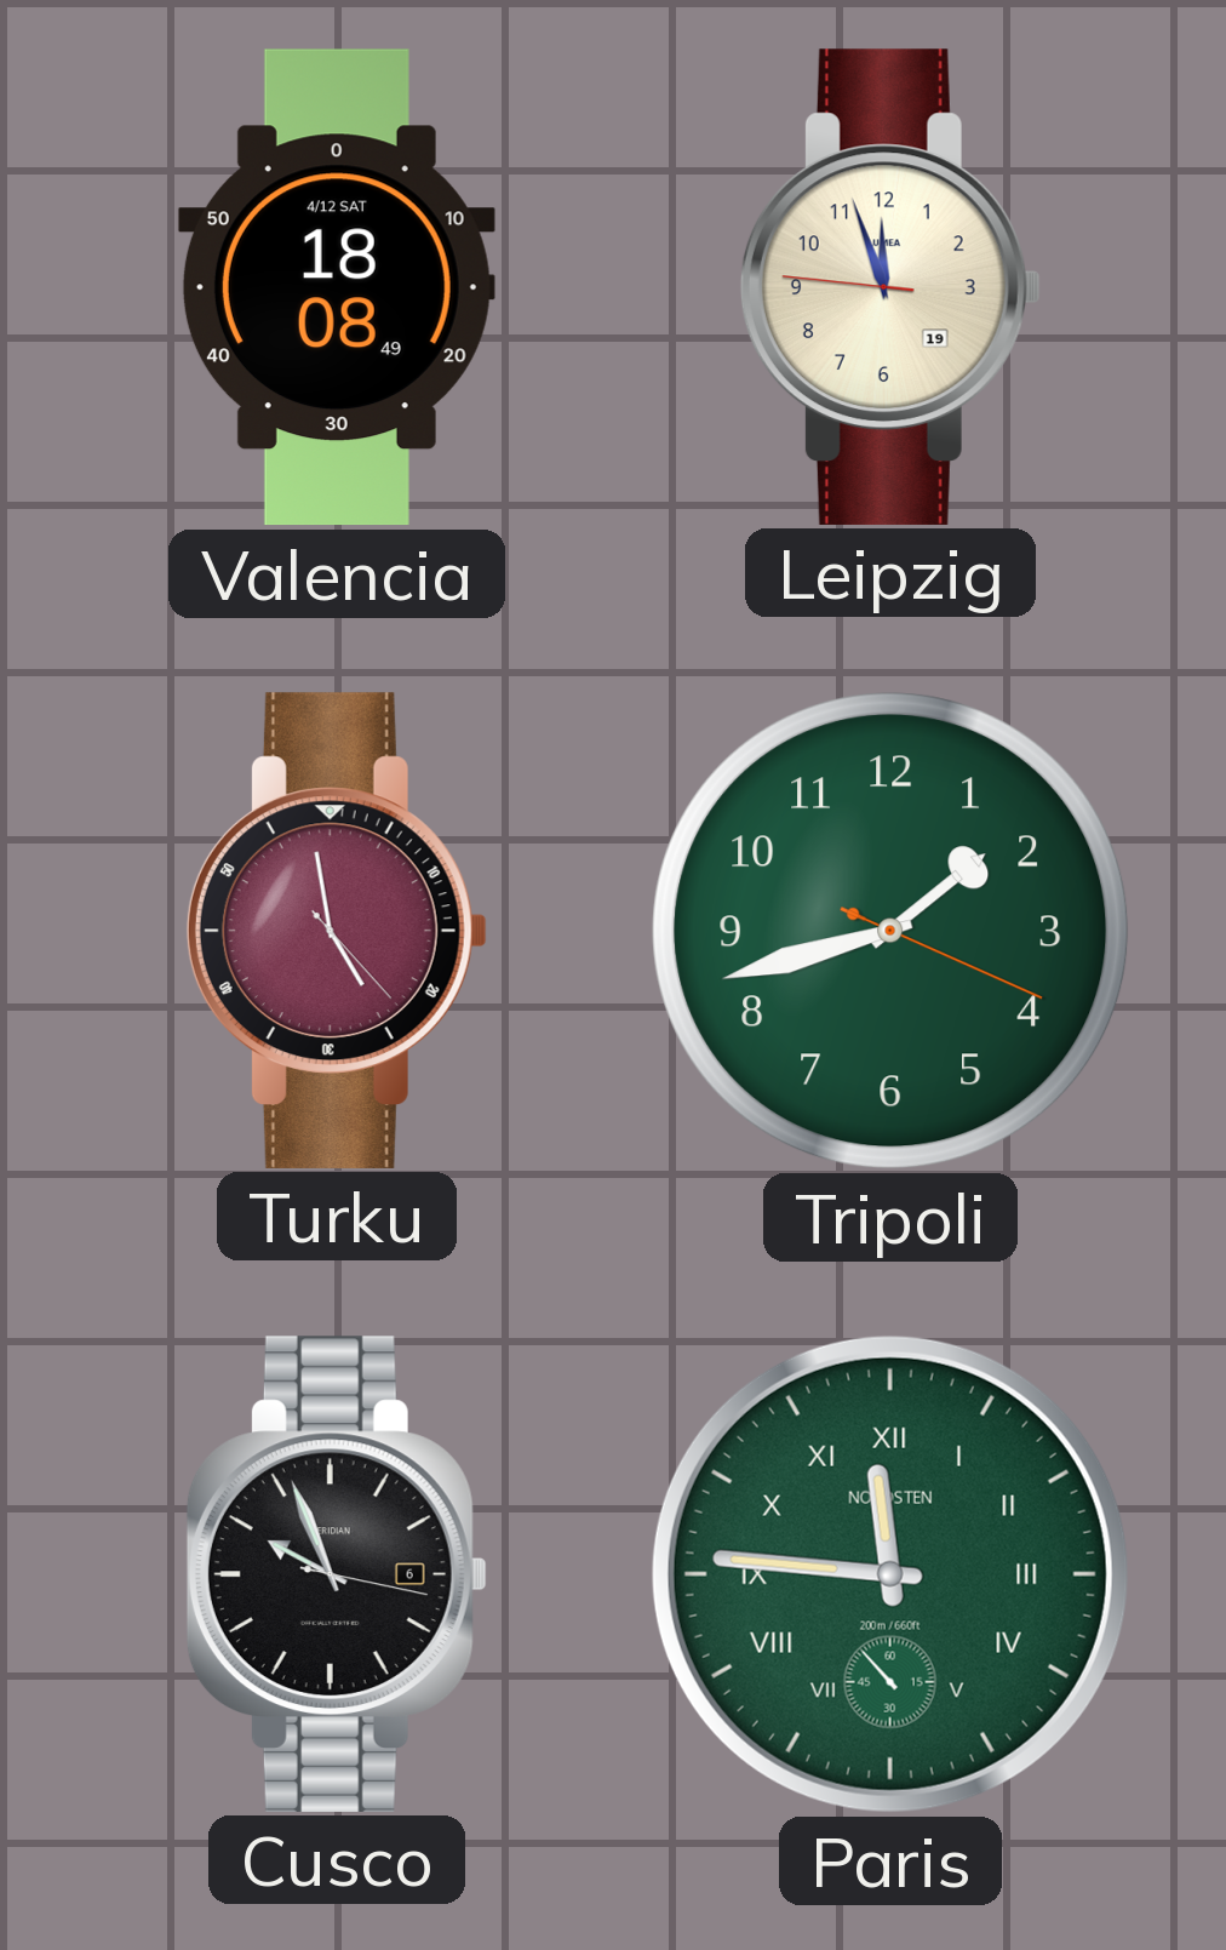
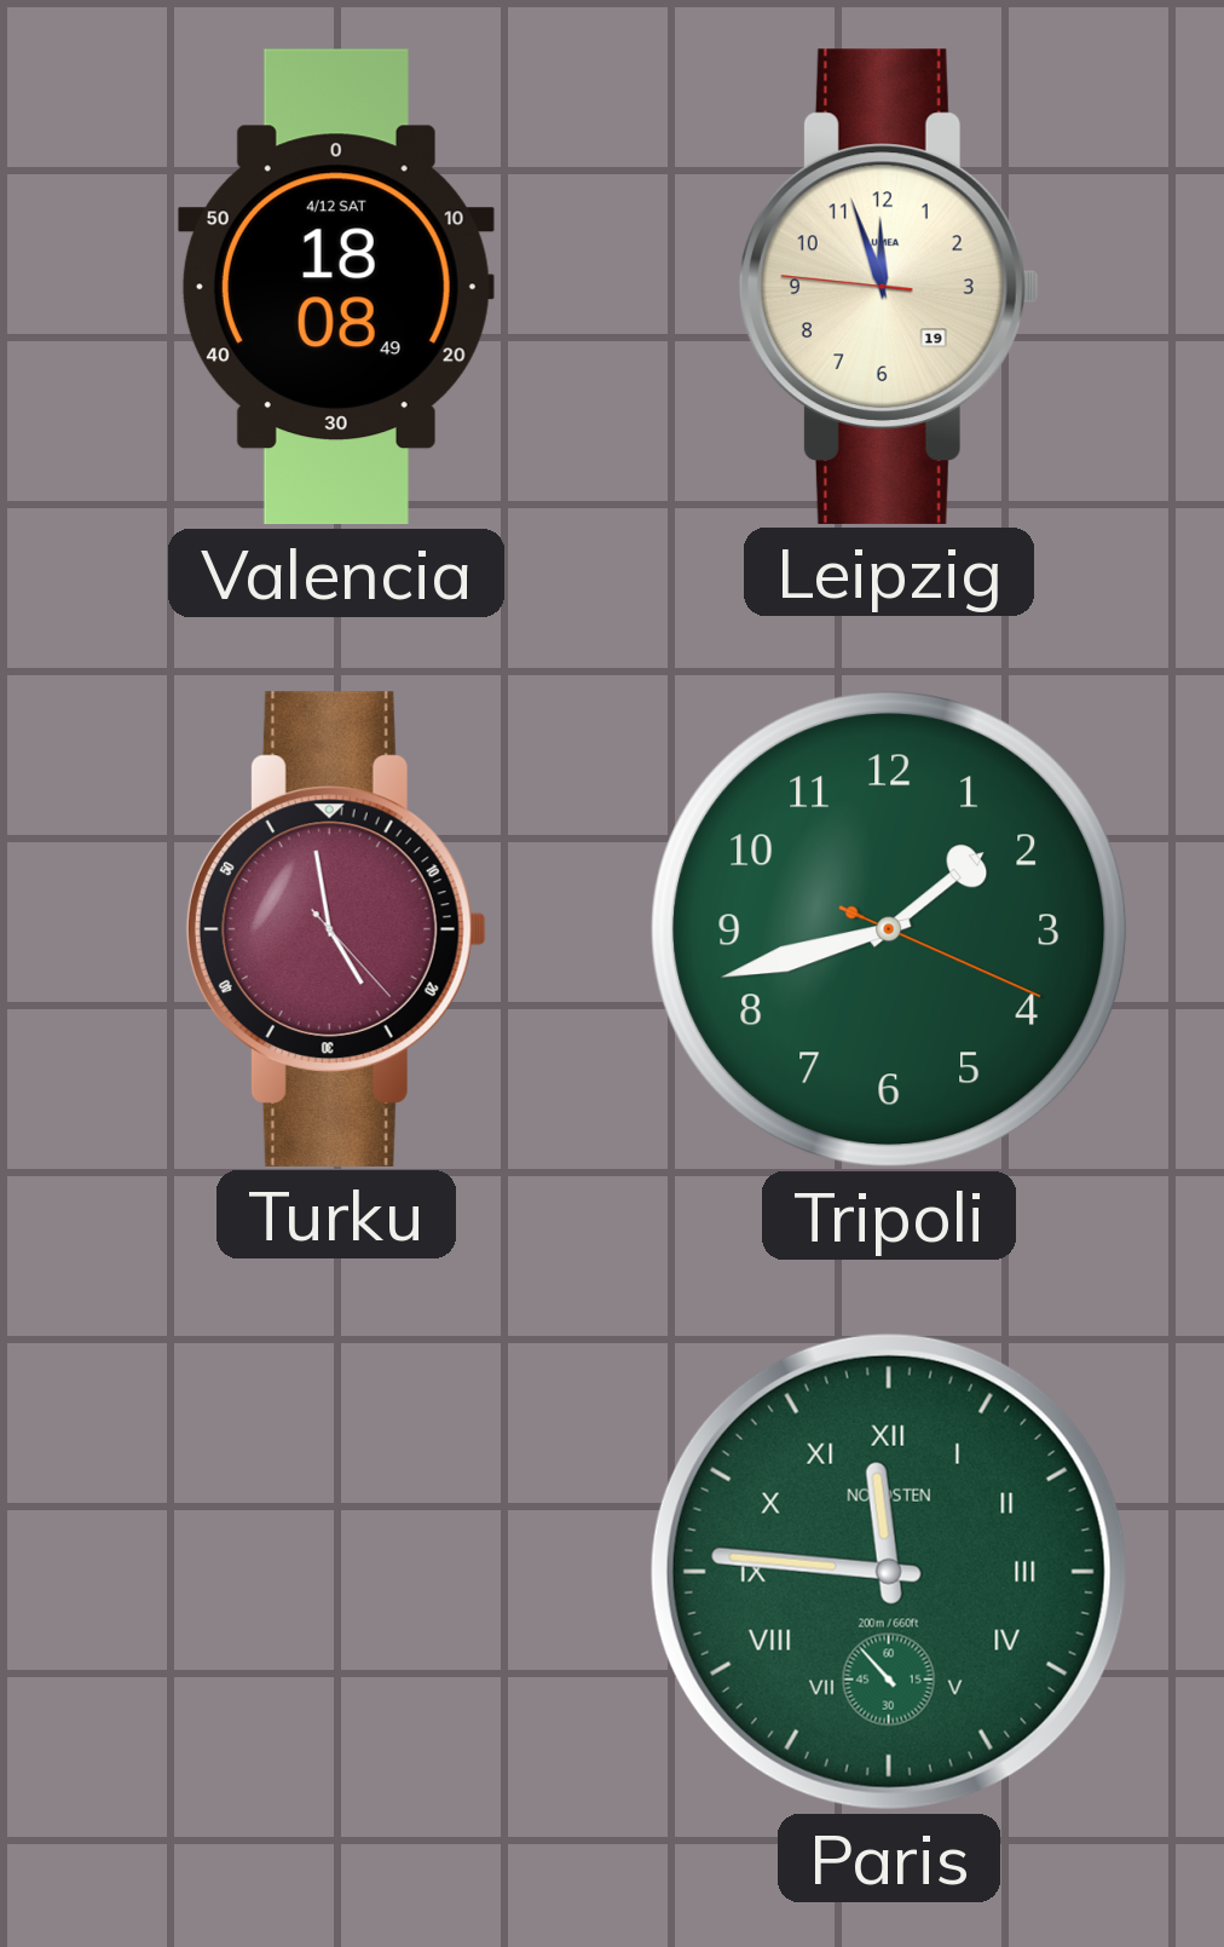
Cusco: 9:56 -> none (337, 1574)
